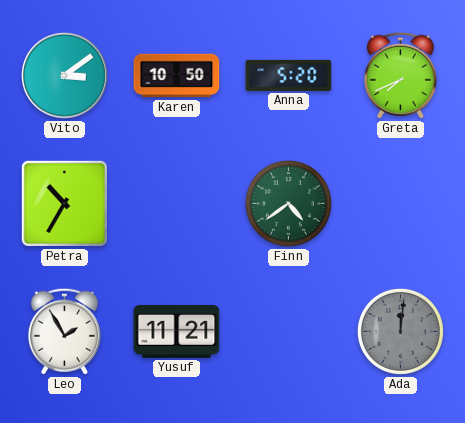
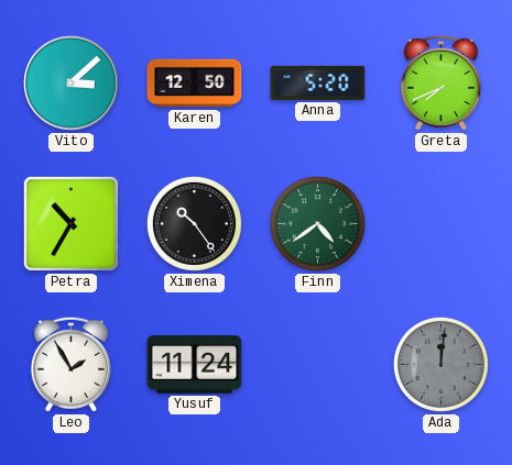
Vito: 3:09 -> 3:08 (70, 82)
Karen: 10:50 -> 12:50 (195, 84)
Ximena: none -> 10:24 (194, 223)
Yusuf: 11:21 -> 11:24 (195, 365)
